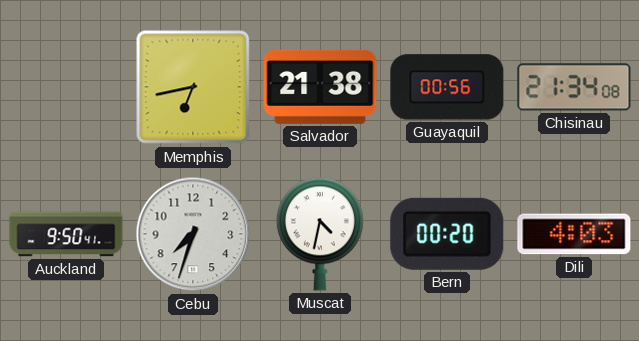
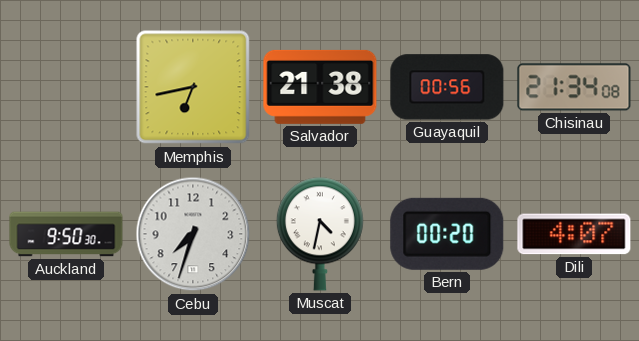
Auckland: 9:50:41 -> 9:50:30 (66, 234)
Dili: 4:03 -> 4:07 (574, 234)
